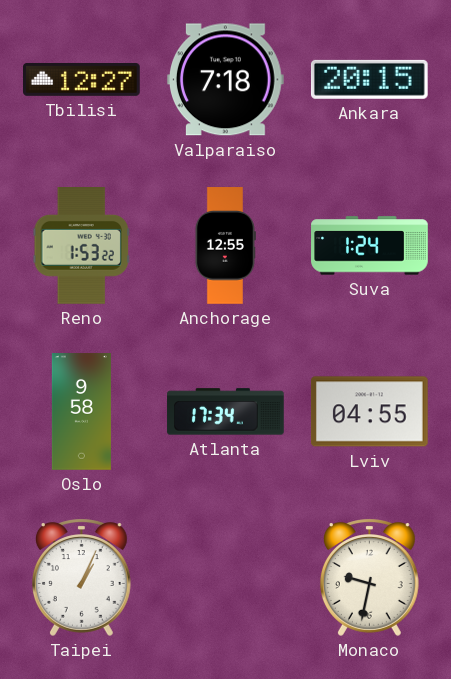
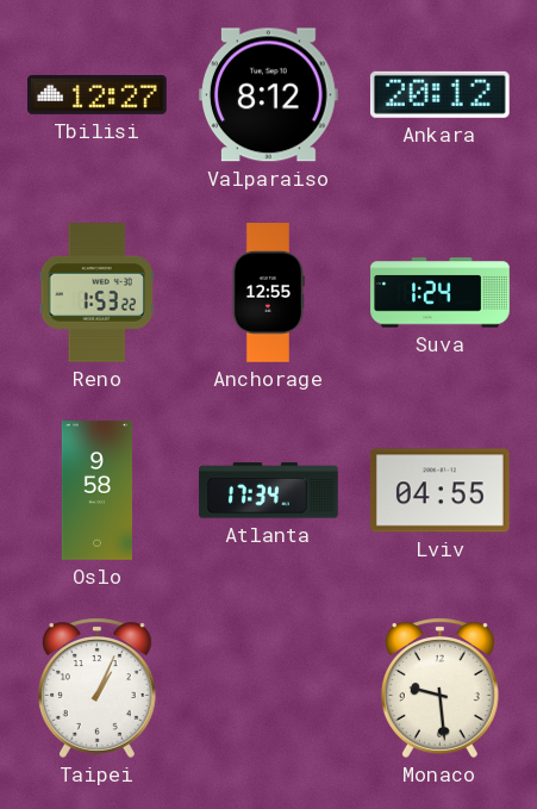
Valparaiso: 7:18 -> 8:12 (268, 95)
Ankara: 20:15 -> 20:12 (439, 94)
Monaco: 9:32 -> 9:29 (439, 687)
